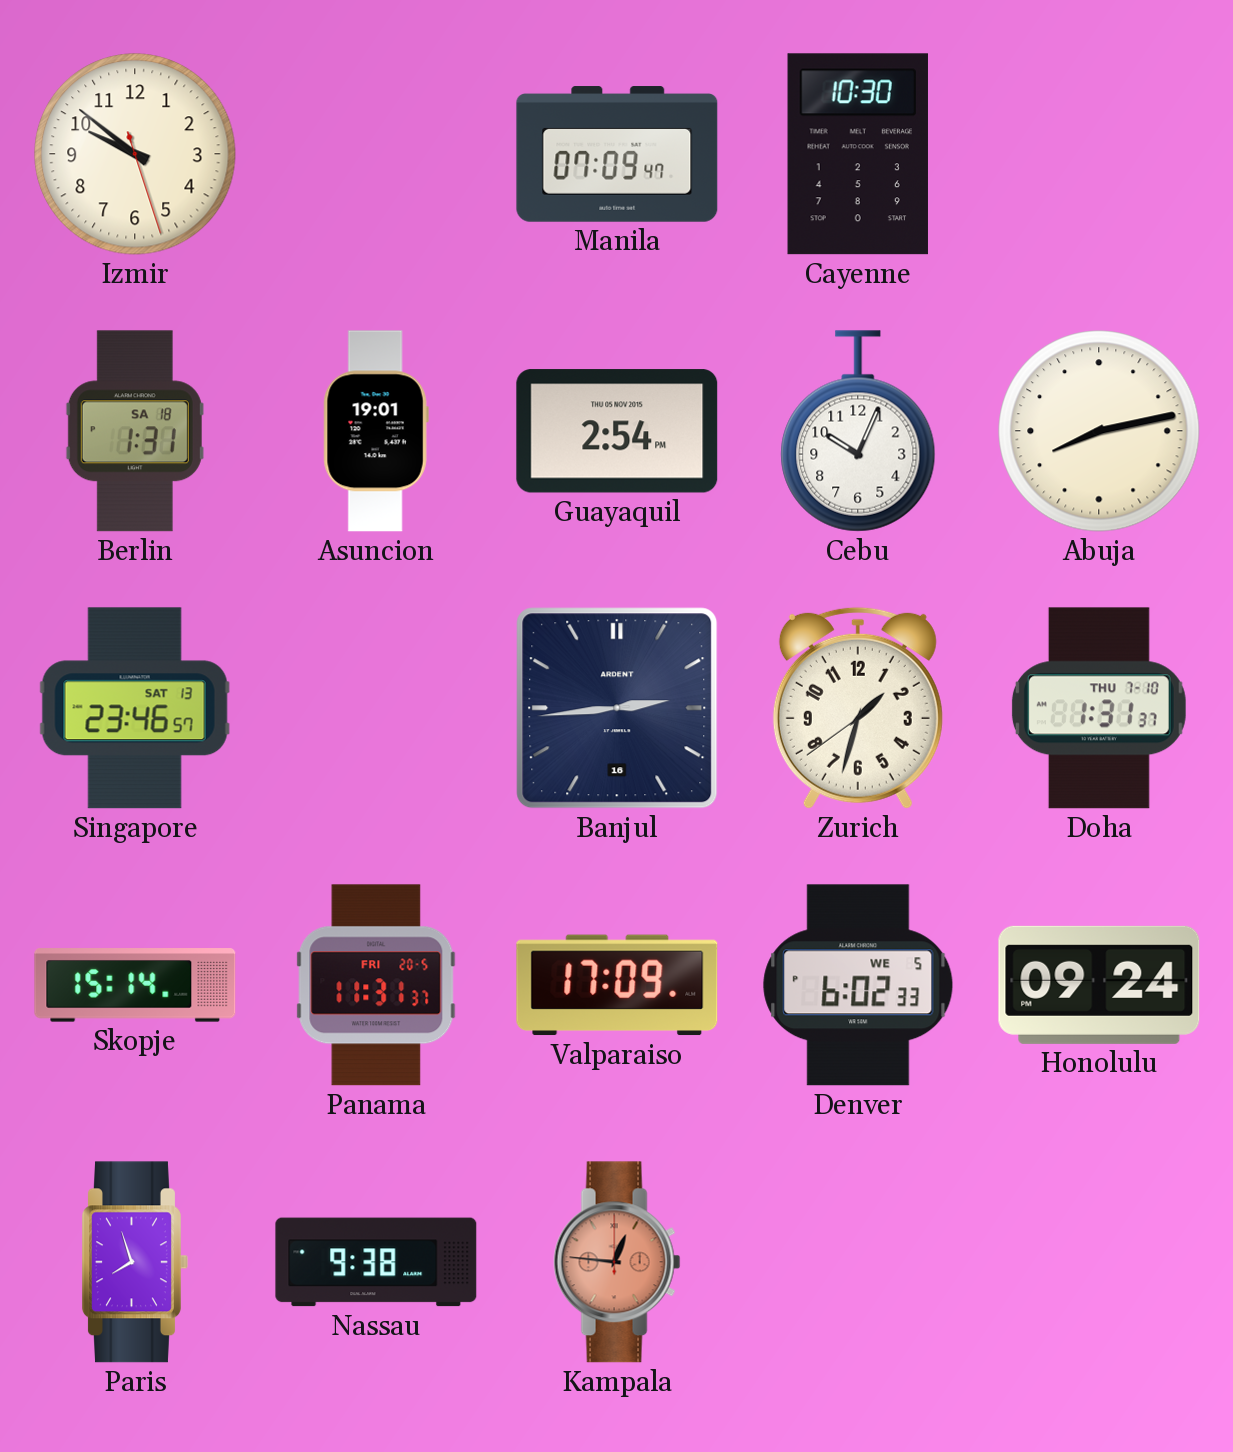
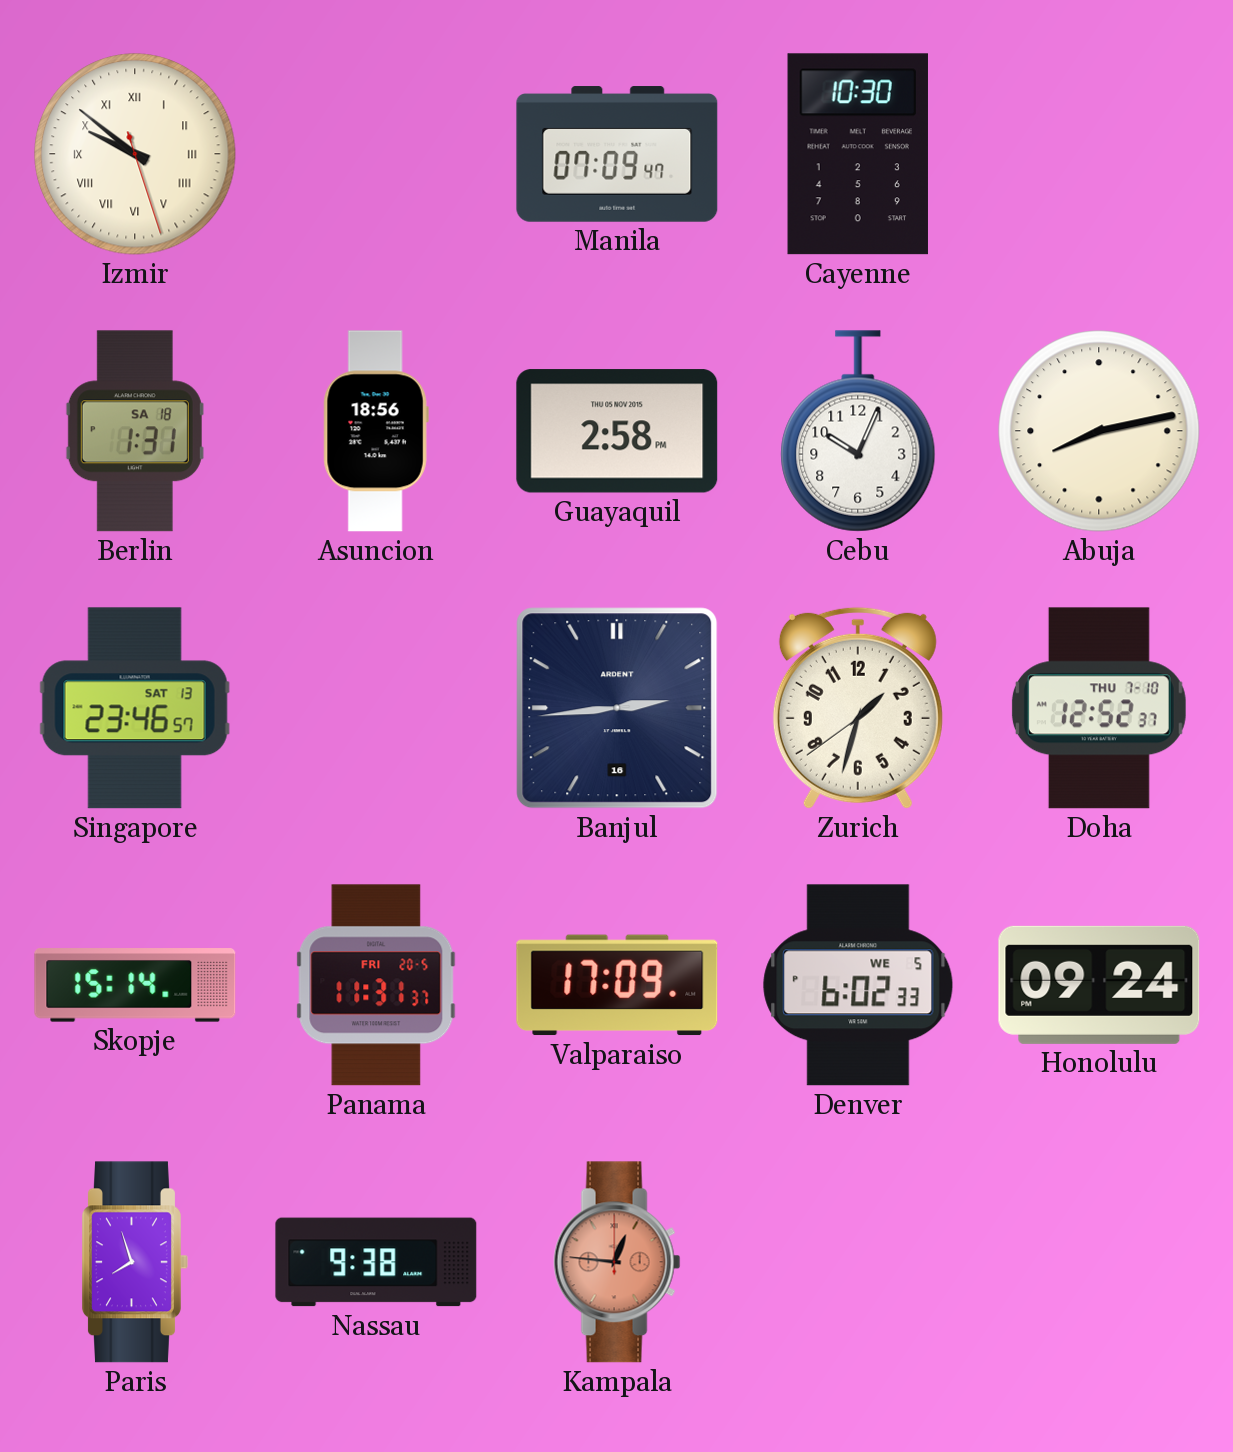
Izmir numerals: Arabic -> Roman (135, 154)
Asuncion: 19:01 -> 18:56 (376, 431)
Guayaquil: 2:54 -> 2:58 (617, 431)
Doha: 1:31 -> 12:52 (1099, 708)
